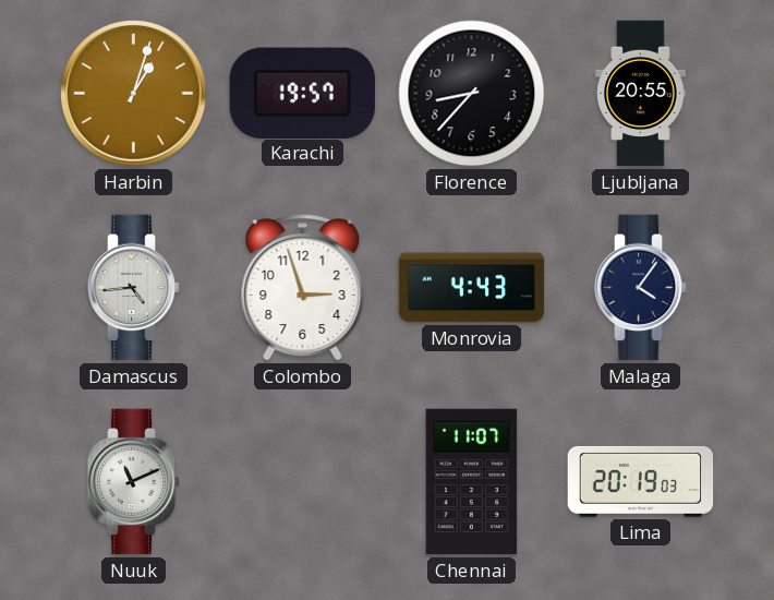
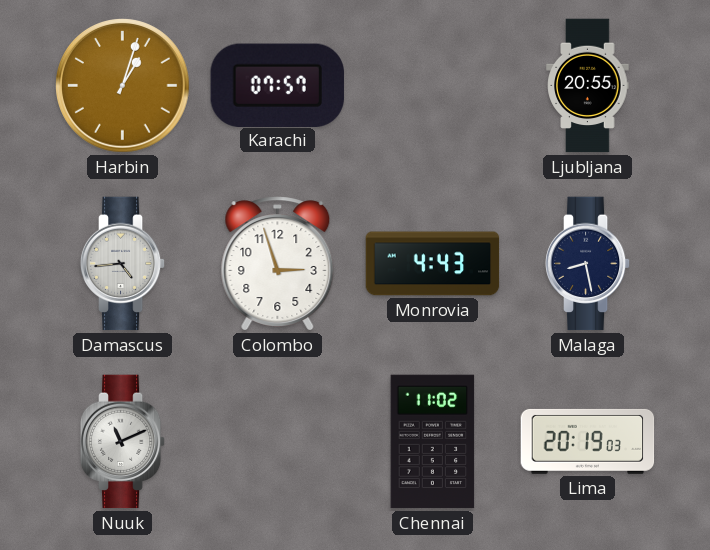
Karachi: 19:57 -> 07:57 (277, 85)
Florence: 8:37 -> none (472, 94)
Malaga: 4:06 -> 8:28 (588, 264)
Chennai: 11:07 -> 11:02 (433, 442)
